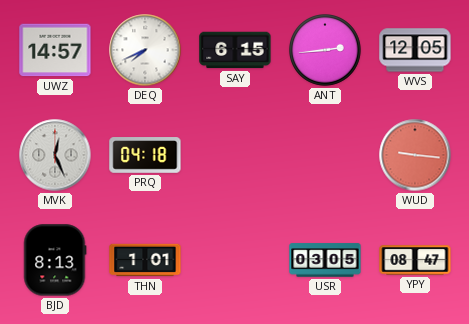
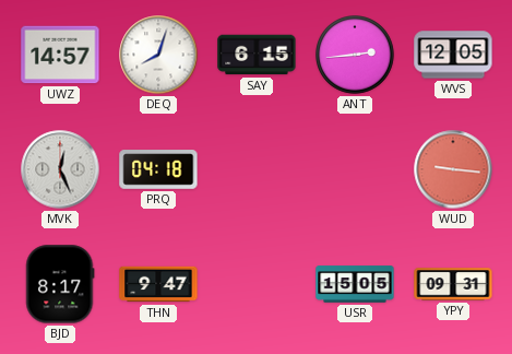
DEQ: 7:41 -> 8:03 (158, 55)
BJD: 8:13 -> 8:17 (60, 284)
THN: 1:01 -> 9:47 (158, 284)
USR: 03:05 -> 15:05 (355, 284)
YPY: 08:47 -> 09:31 (453, 284)
